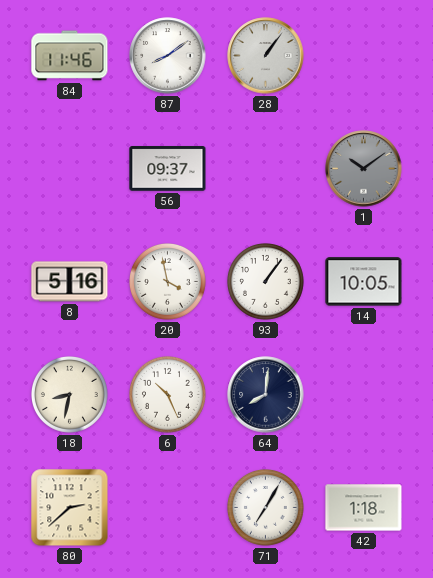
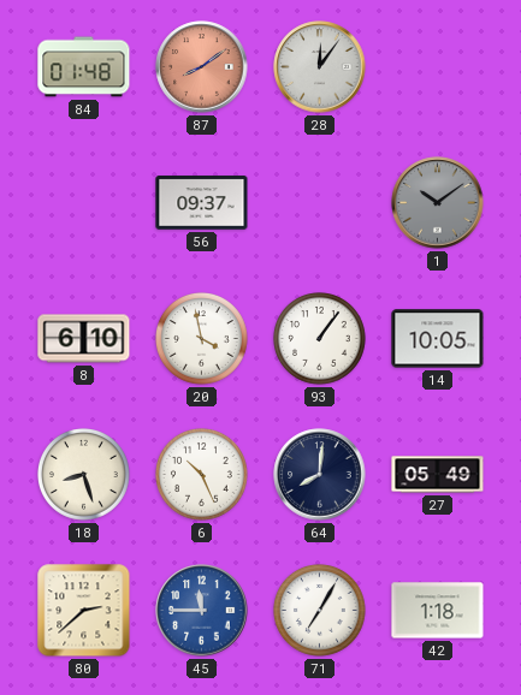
84: 11:46 -> 01:48 (84, 67)
87 dial: white -> salmon (202, 67)
28: 1:06 -> 12:06 (320, 67)
8: 5:16 -> 6:10 (84, 339)
18: 8:32 -> 8:27 (84, 475)
27: none -> 05:49 (438, 475)
45: none -> 11:45 (202, 611)
